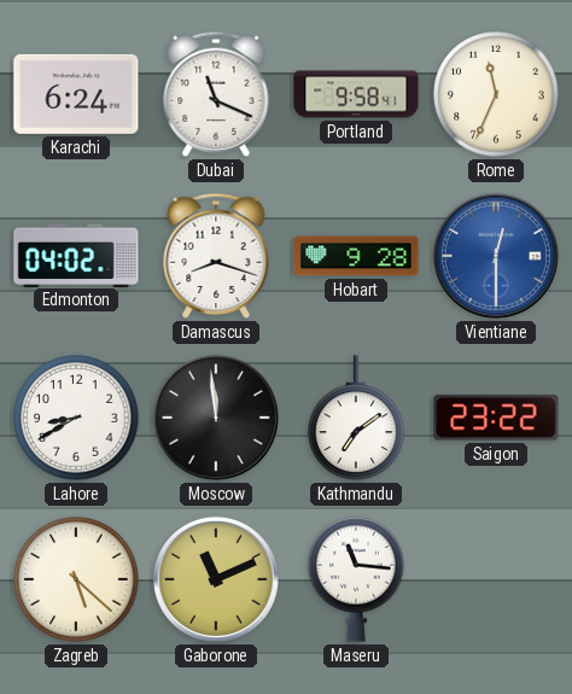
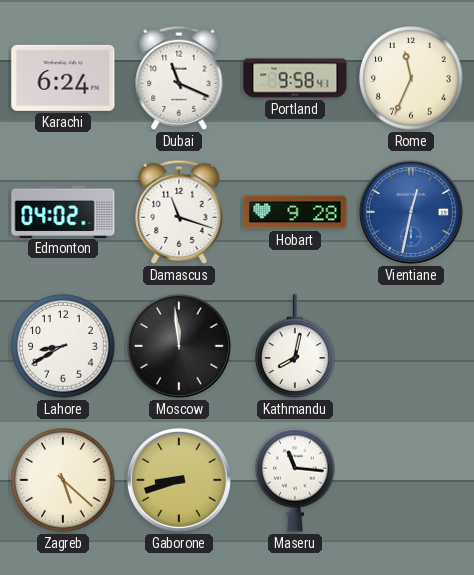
Damascus: 8:18 -> 11:18 (179, 212)
Vientiane: 12:30 -> 12:32 (411, 212)
Kathmandu: 7:09 -> 8:02 (295, 346)
Saigon: 23:22 -> none (496, 418)
Gaborone: 11:11 -> 8:42 (179, 480)
